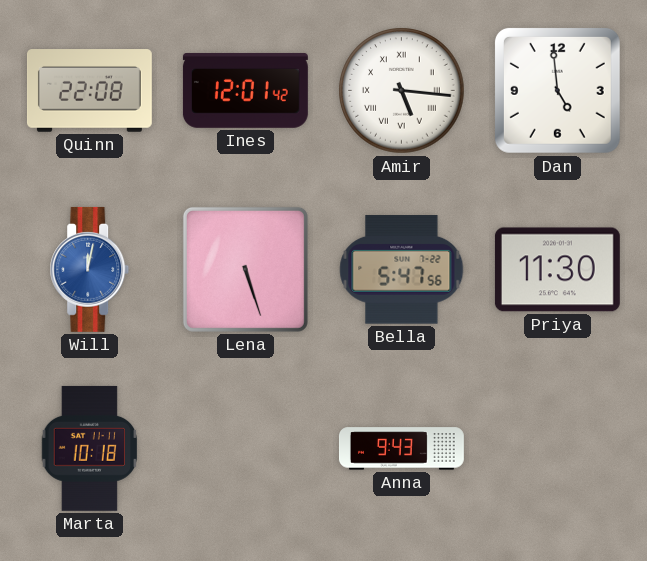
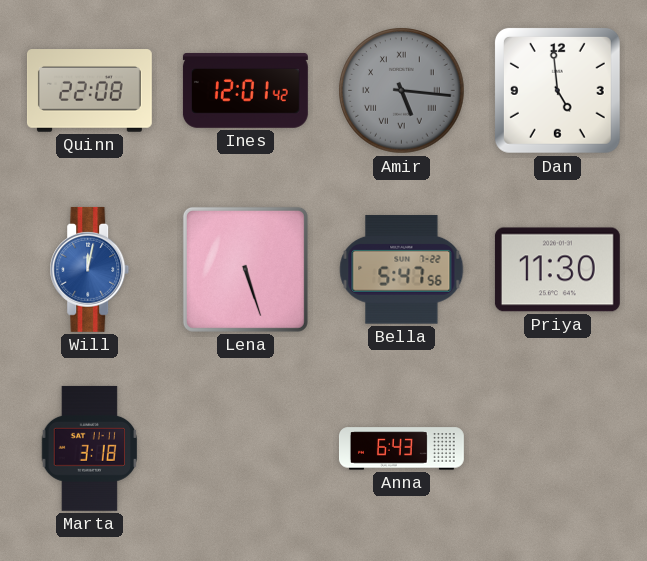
Amir dial: white -> grey (402, 91)
Marta: 10:18 -> 3:18 (89, 448)
Anna: 9:43 -> 6:43 (401, 449)
